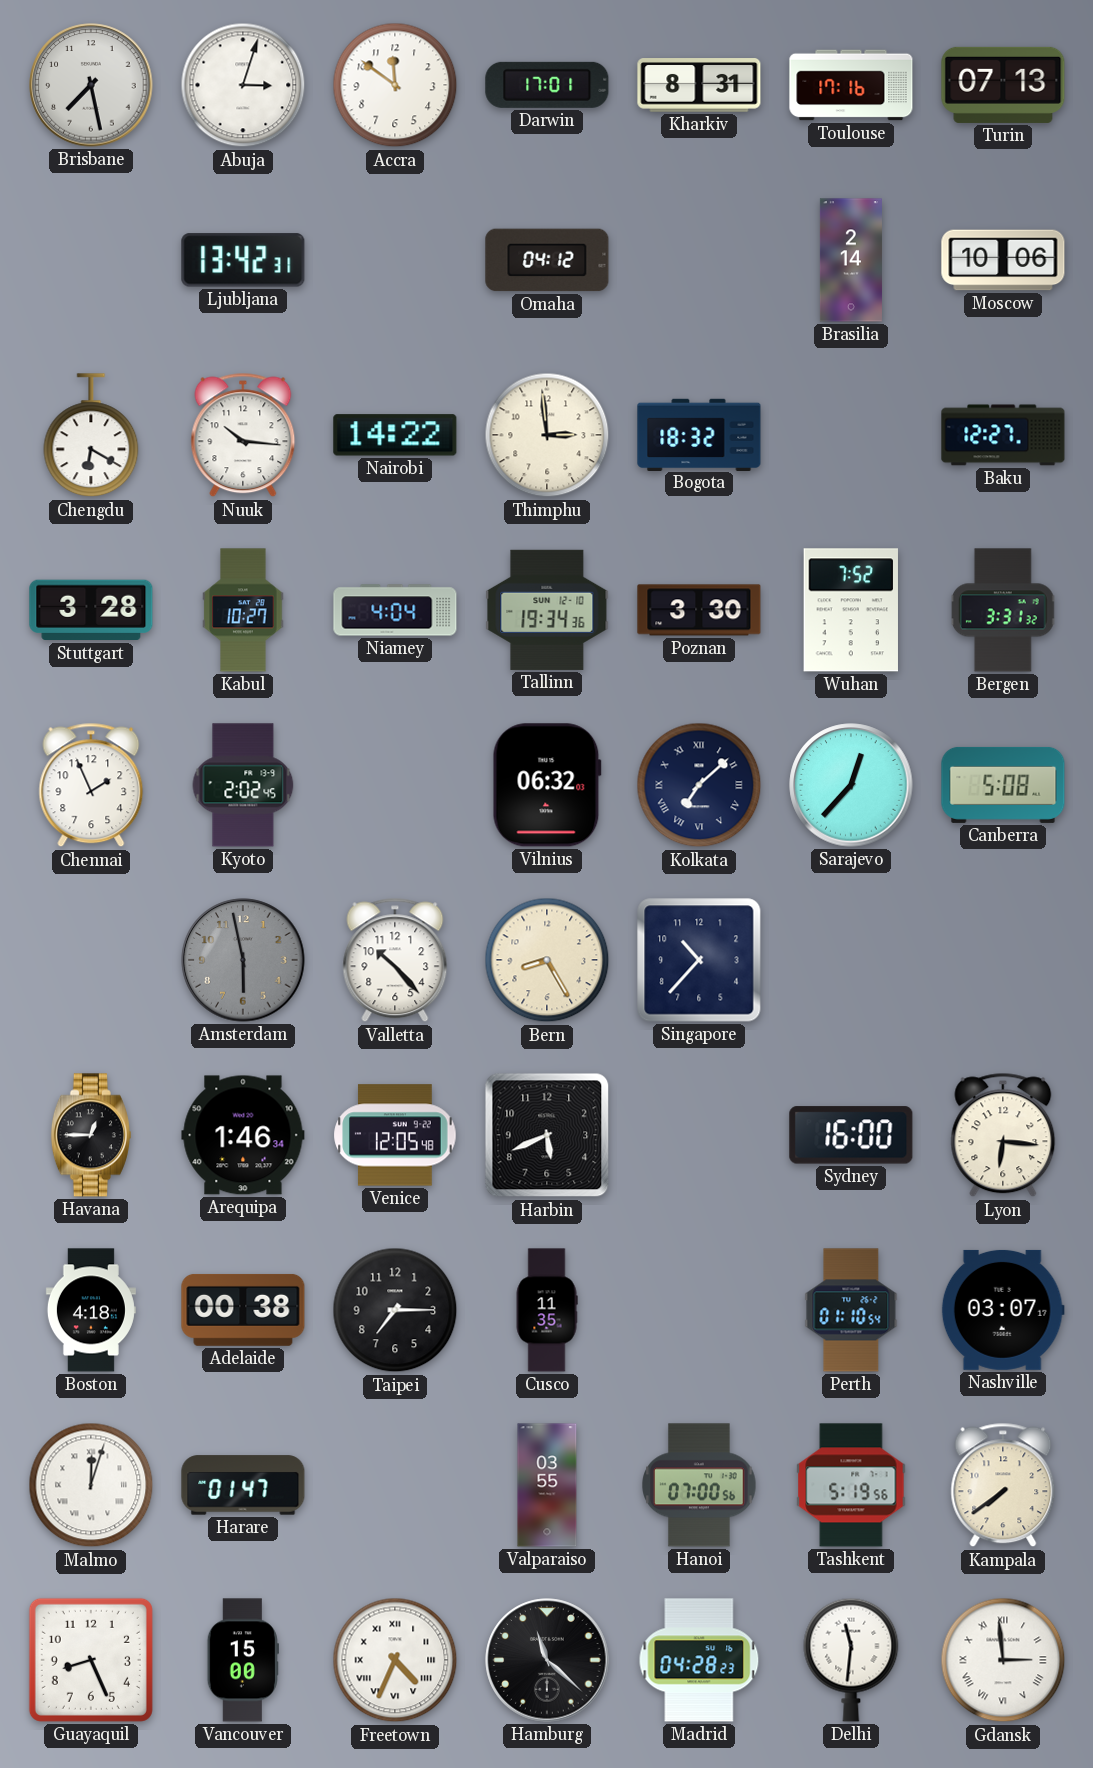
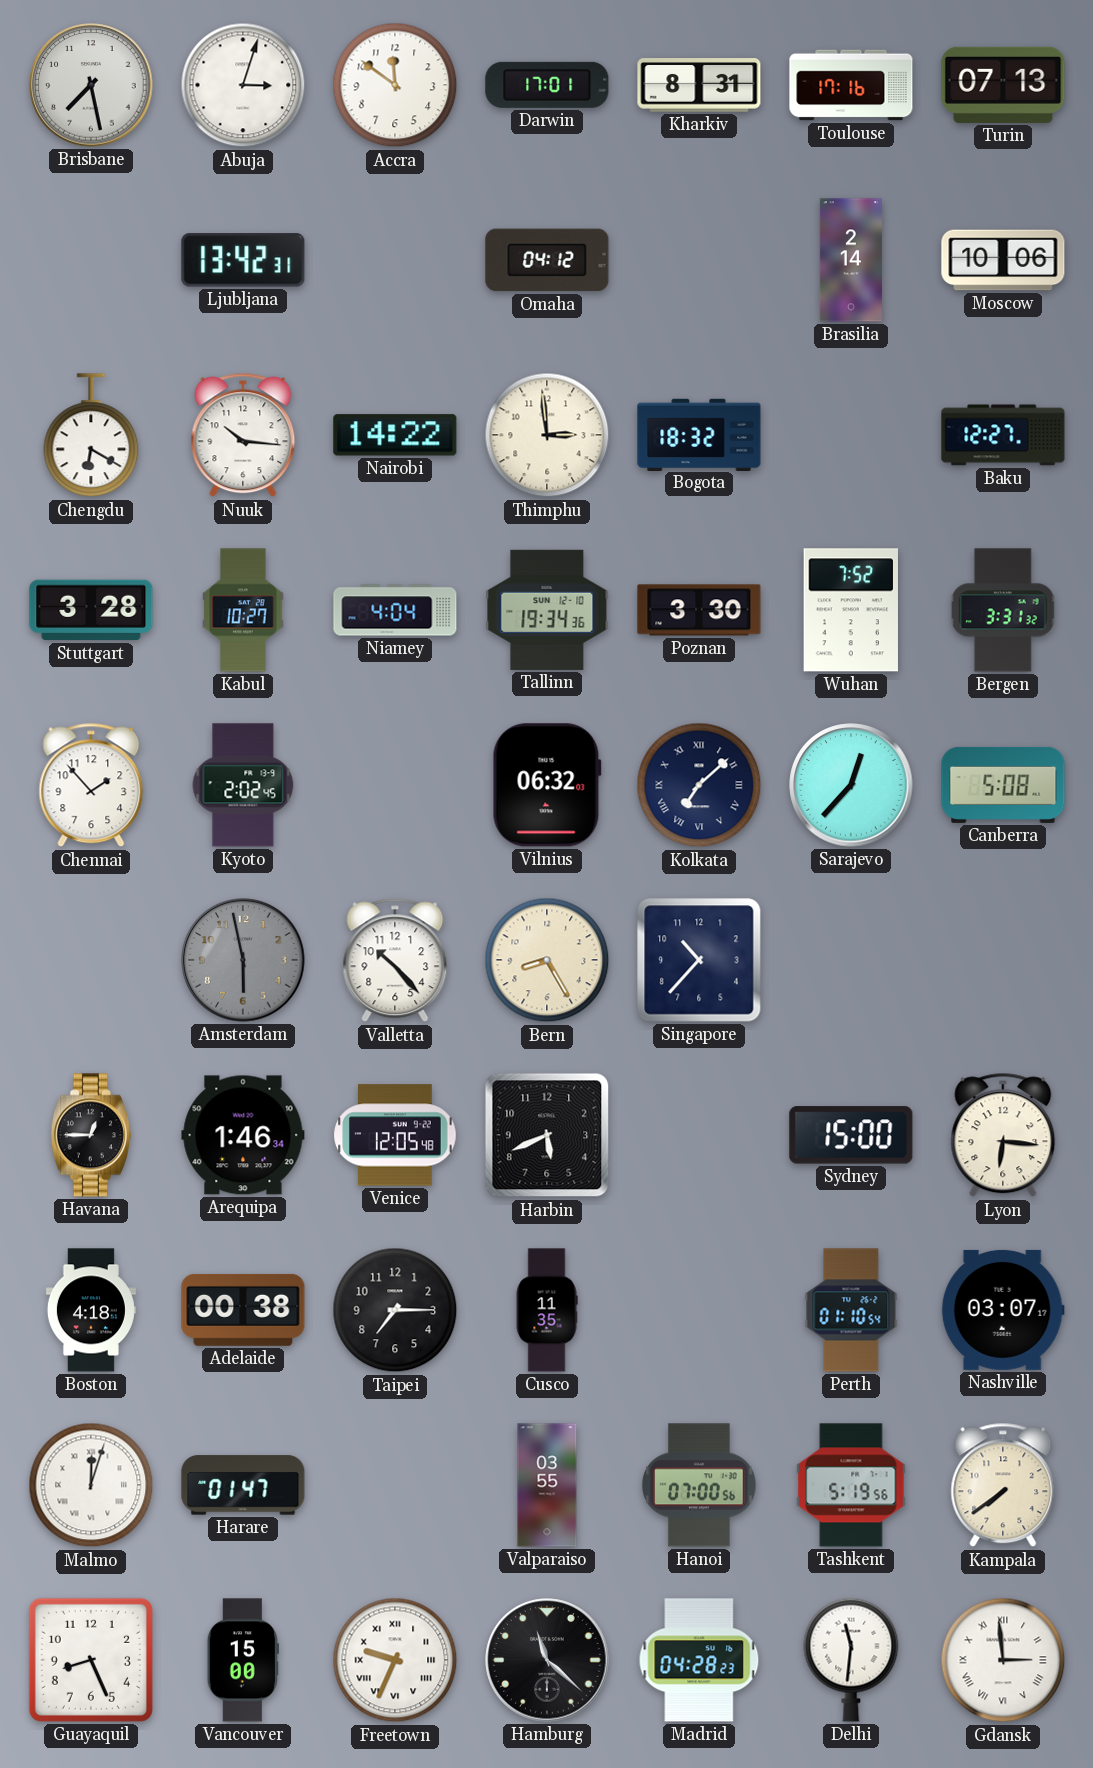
Chennai: 1:56 -> 1:53 (91, 785)
Sydney: 16:00 -> 15:00 (851, 1135)
Freetown: 4:34 -> 9:34 (395, 1660)
